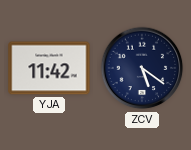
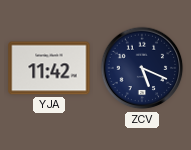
ZCV: 5:21 -> 5:19 (142, 68)
